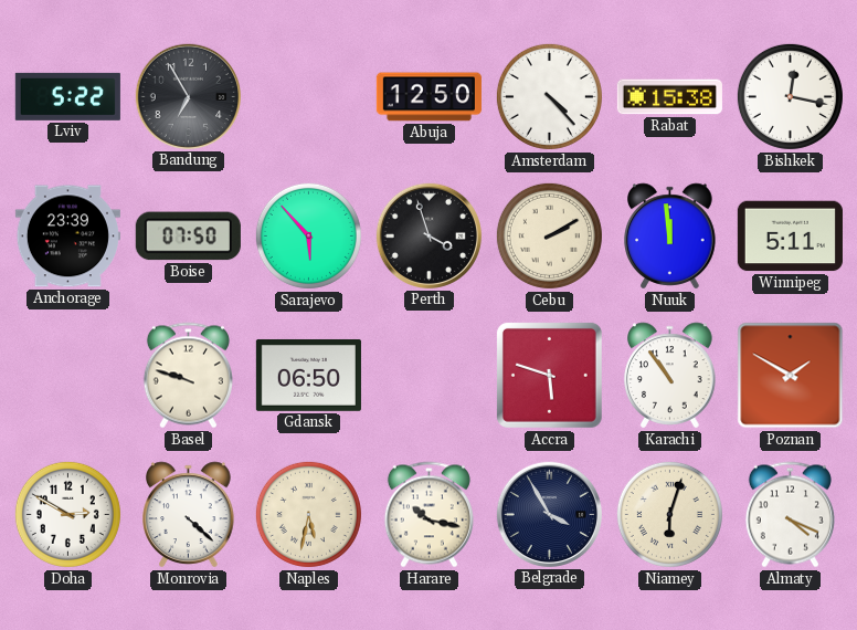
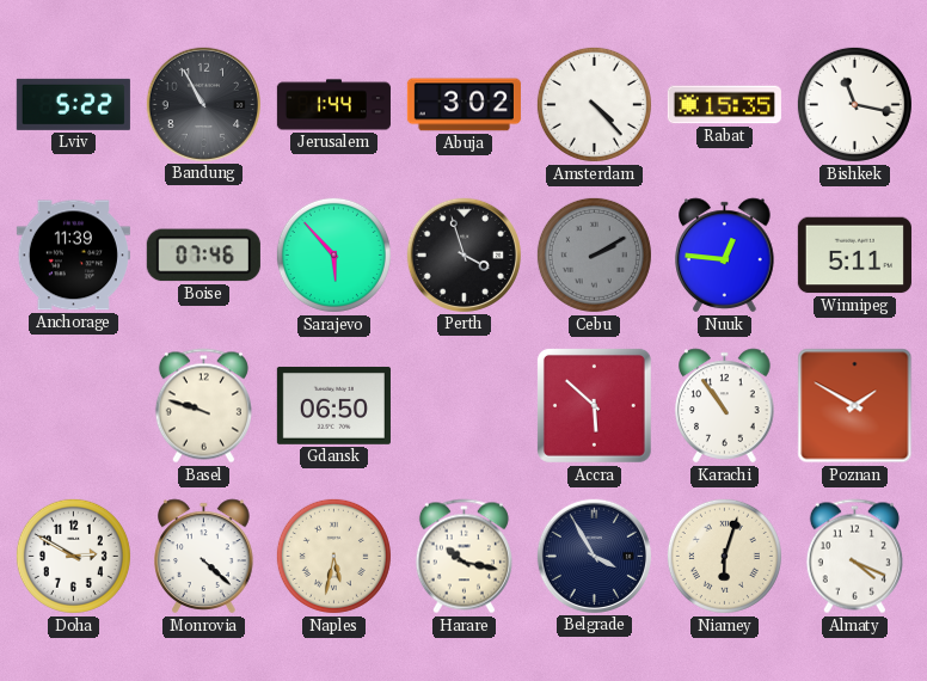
Bandung: 6:55 -> 10:55 (203, 104)
Jerusalem: none -> 1:44 (333, 105)
Abuja: 12:50 -> 3:02 (463, 105)
Rabat: 15:38 -> 15:35 (724, 105)
Bishkek: 12:17 -> 11:17 (854, 104)
Anchorage: 23:39 -> 11:39 (73, 256)
Boise: 07:50 -> 07:46 (203, 256)
Cebu dial: cream -> grey (594, 254)
Nuuk: 11:59 -> 12:46 (725, 256)
Accra: 5:48 -> 5:52 (594, 405)
